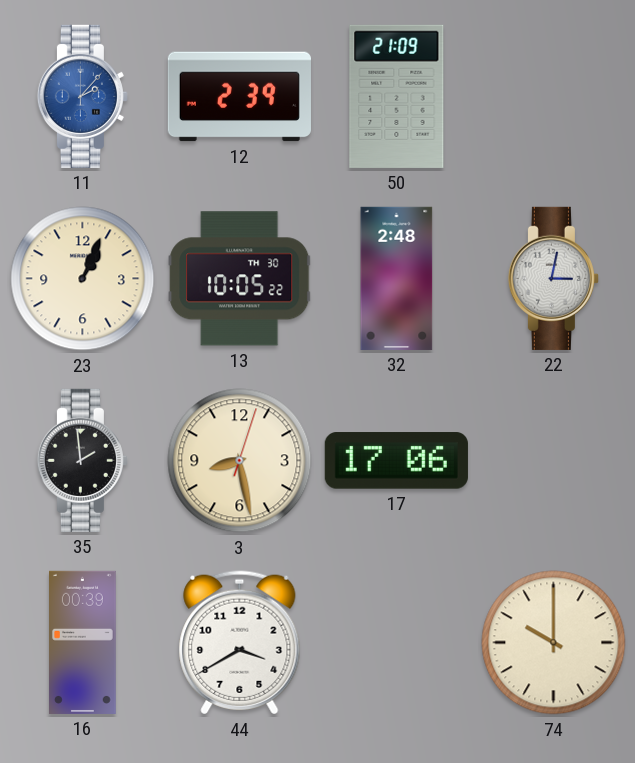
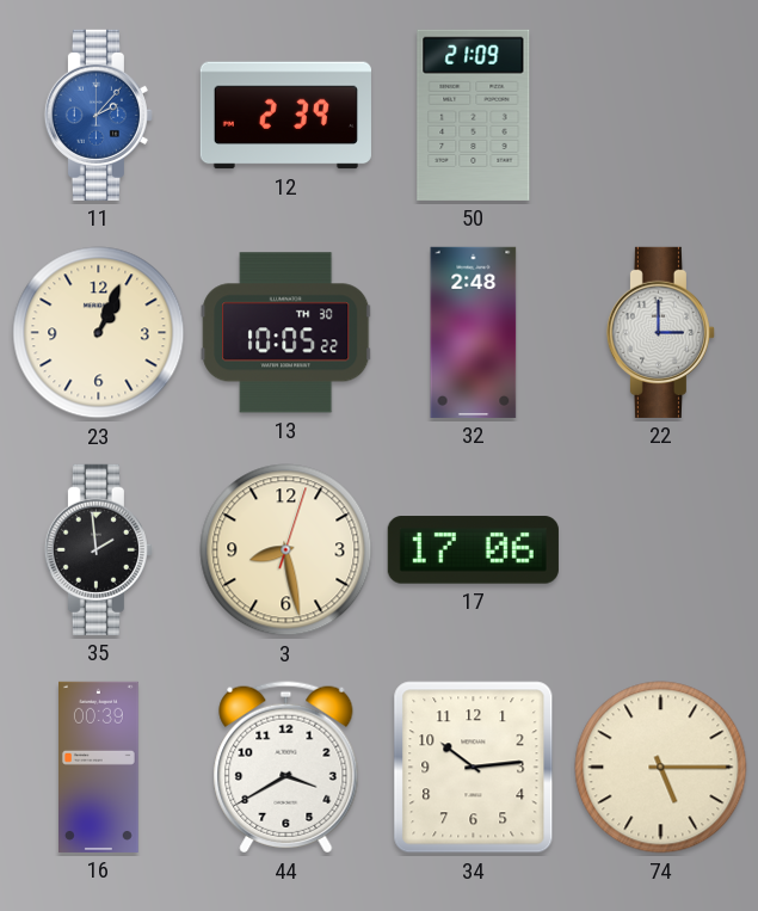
22: 3:02 -> 3:00 (660, 332)
34: none -> 10:14 (474, 768)
74: 10:00 -> 5:15 (661, 768)
